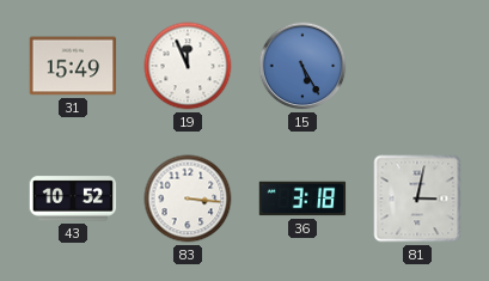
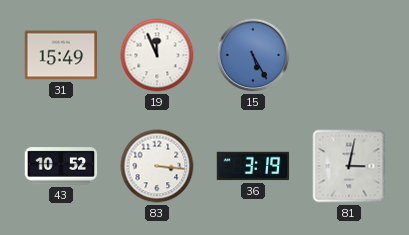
36: 3:18 -> 3:19 (253, 166)
